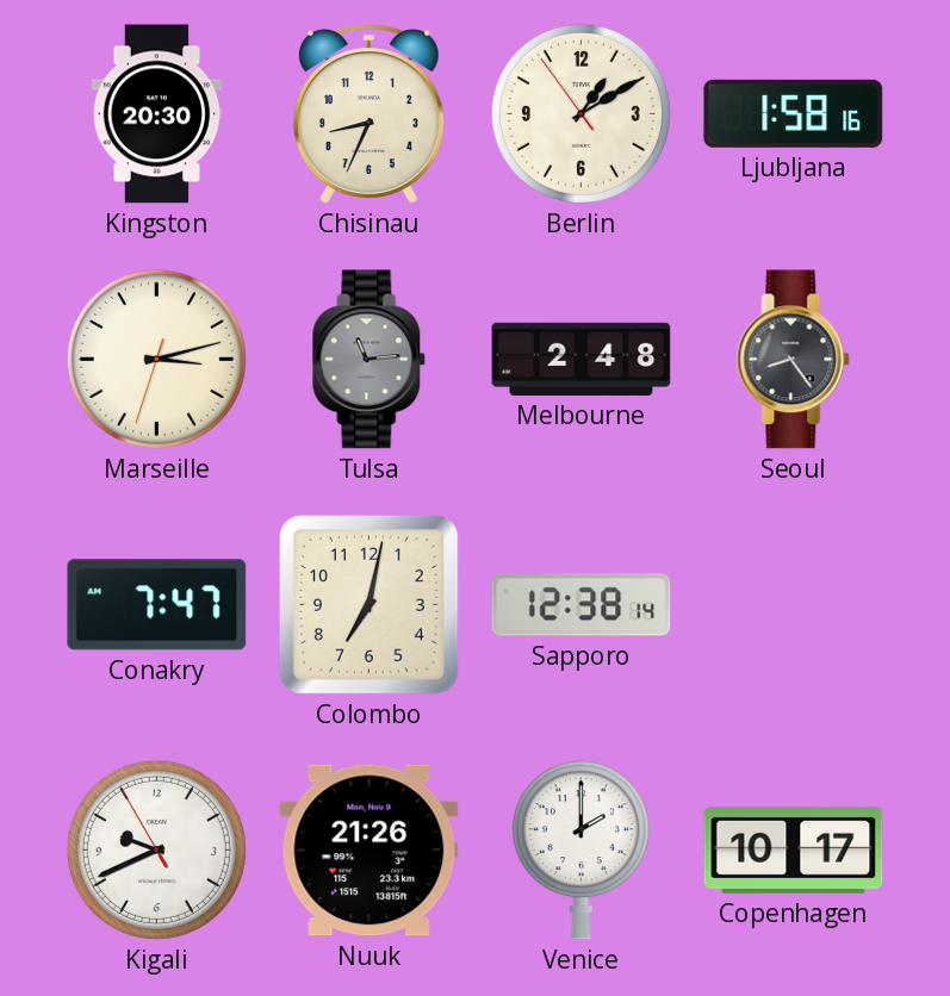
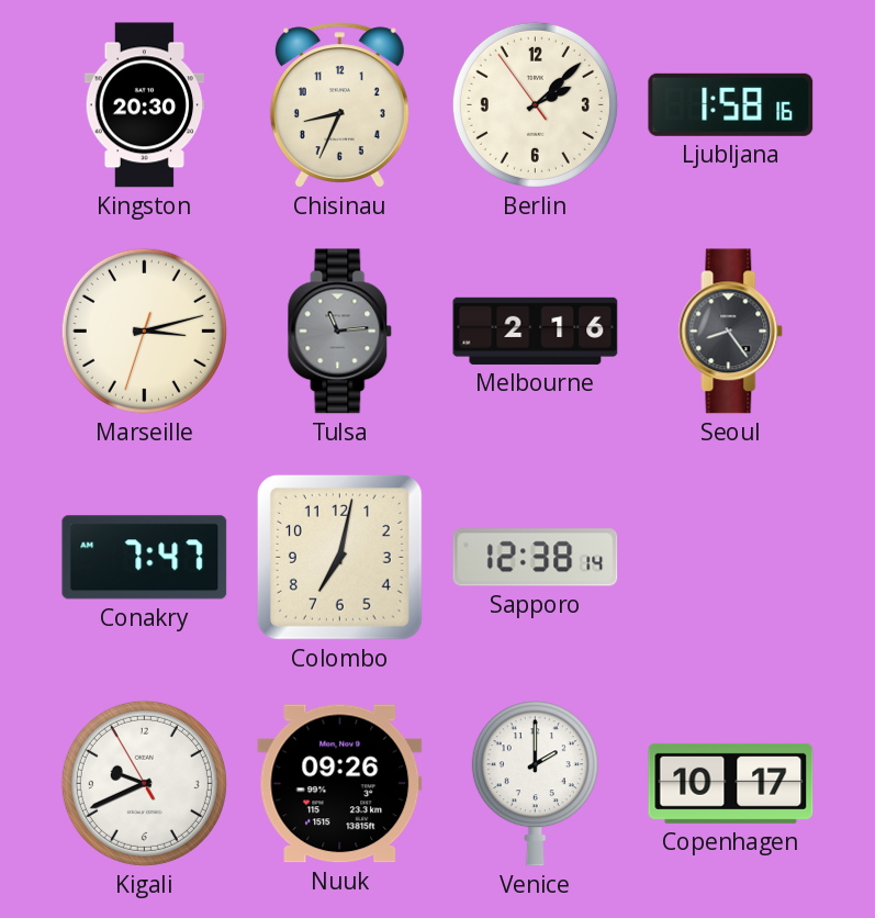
Berlin: 1:09 -> 2:07 (535, 104)
Melbourne: 2:48 -> 2:16 (536, 331)
Nuuk: 21:26 -> 09:26 (340, 784)
